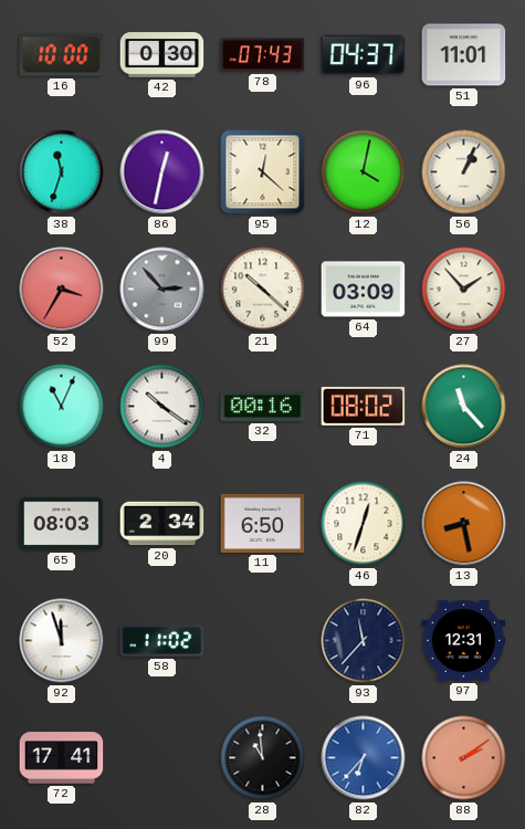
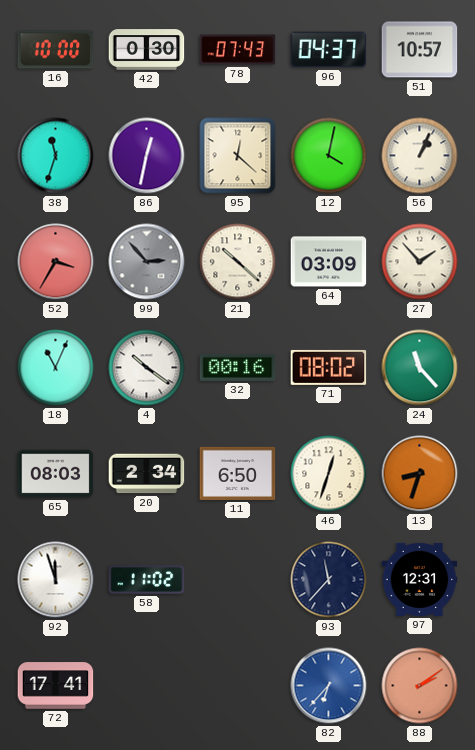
51: 11:01 -> 10:57 (420, 50)
13: 8:28 -> 8:33 (420, 474)
28: 10:59 -> none (263, 758)
